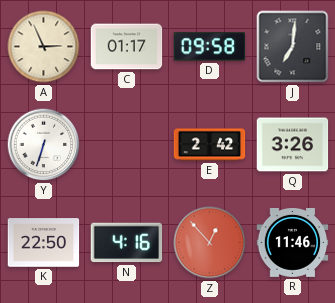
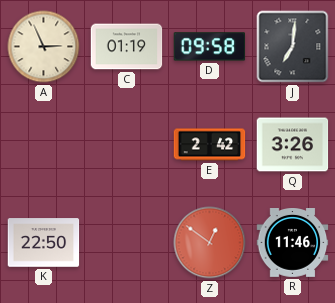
C: 01:17 -> 01:19 (127, 47)
Y: 6:33 -> none (44, 145)
N: 4:16 -> none (127, 243)
Z: 12:53 -> 12:51 (210, 243)
